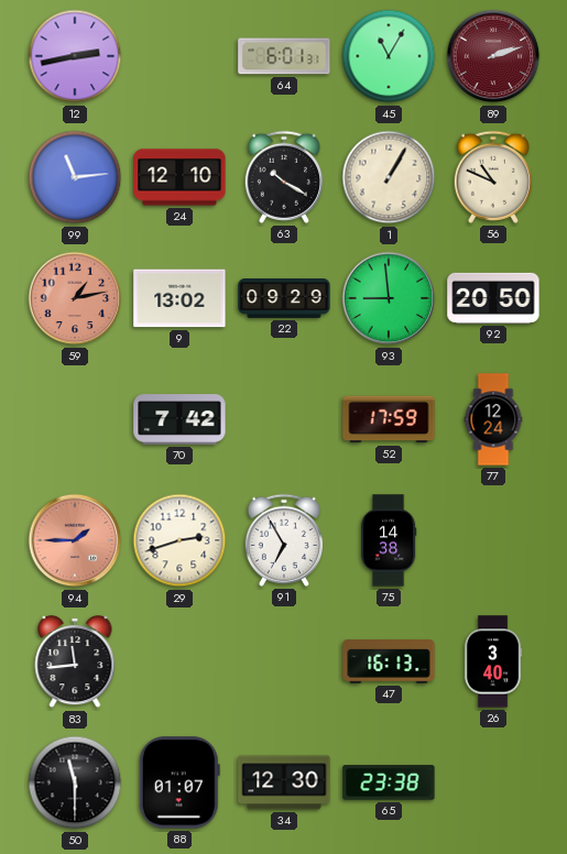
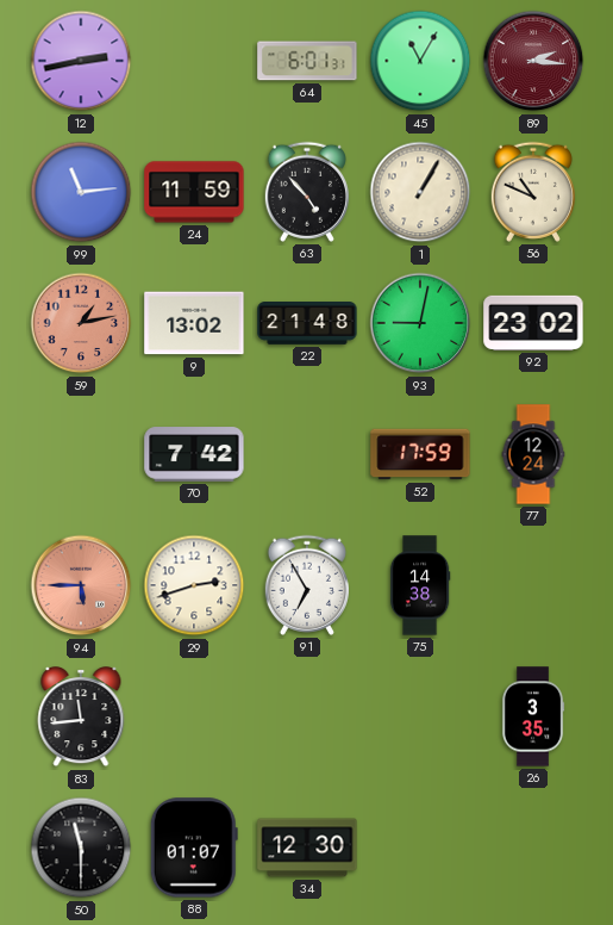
89: 2:12 -> 2:16 (533, 61)
24: 12:10 -> 11:59 (194, 192)
63: 10:20 -> 4:53 (307, 192)
22: 09:29 -> 21:48 (307, 323)
93: 8:59 -> 9:02 (420, 323)
92: 20:50 -> 23:02 (533, 323)
94: 1:45 -> 5:45 (81, 585)
47: 16:13 -> none (389, 661)
26: 3:40 -> 3:35 (533, 716)
65: 23:38 -> none (389, 782)
